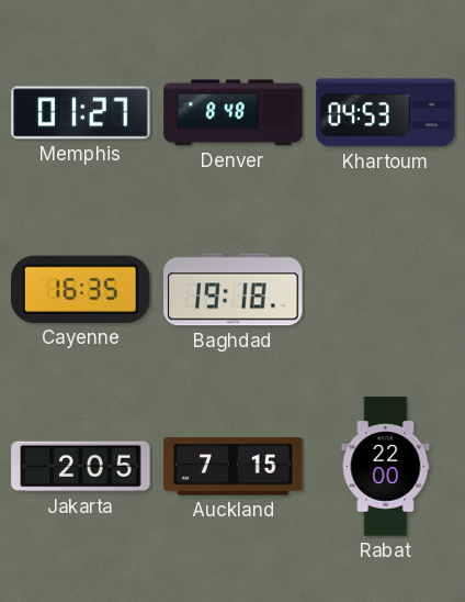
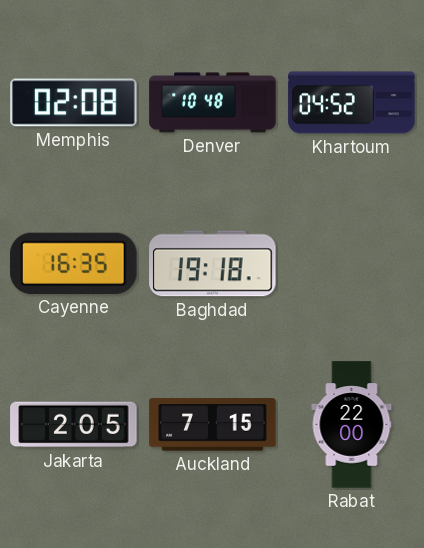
Memphis: 01:27 -> 02:08 (74, 103)
Denver: 8:48 -> 10:48 (213, 103)
Khartoum: 04:53 -> 04:52 (352, 103)
